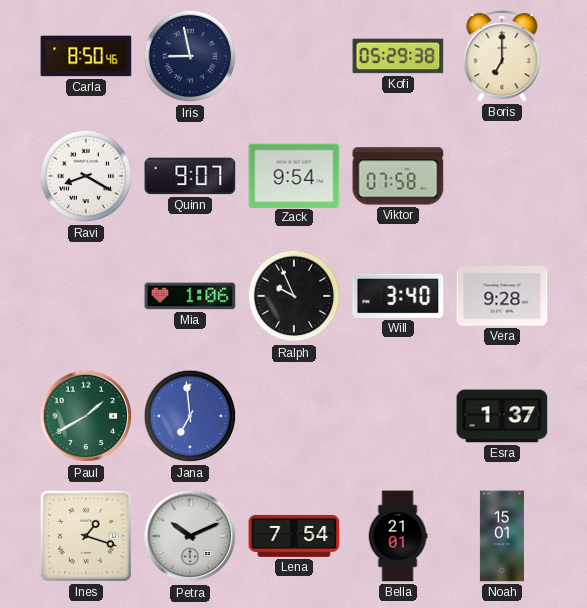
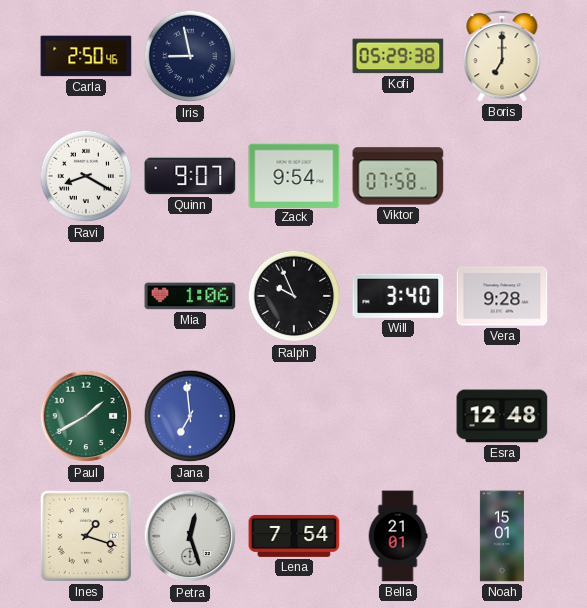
Carla: 8:50 -> 2:50 (86, 56)
Esra: 1:37 -> 12:48 (502, 416)
Petra: 10:11 -> 12:27 (190, 536)
